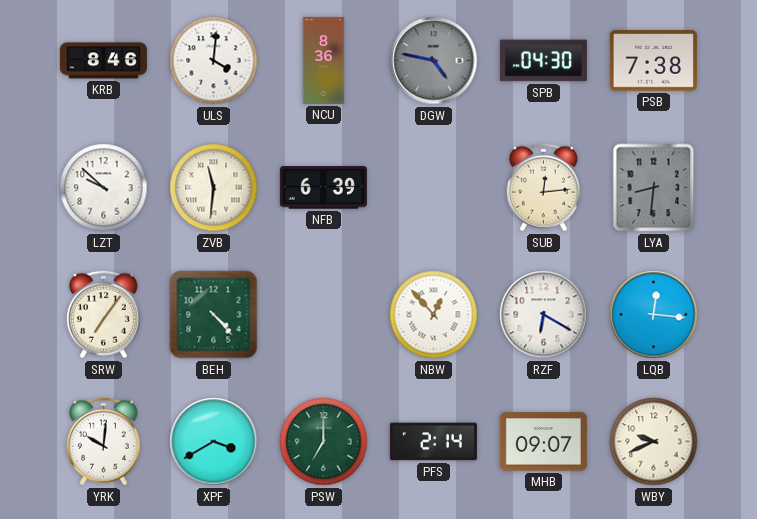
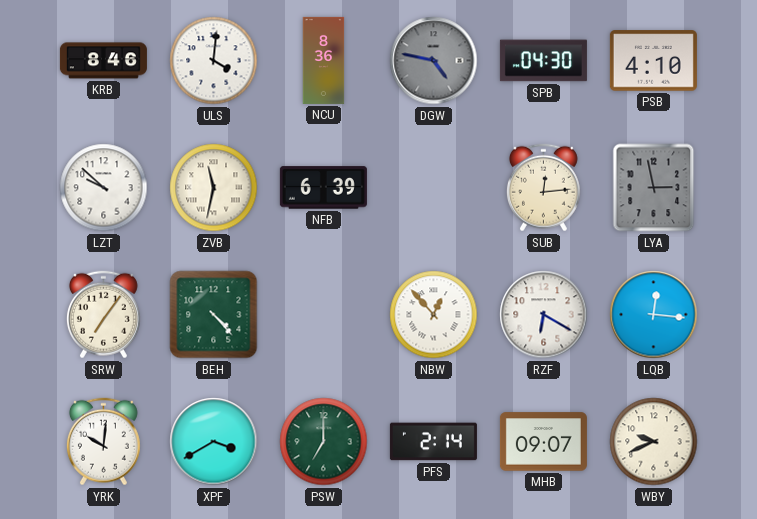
PSB: 7:38 -> 4:10 (653, 61)
ZVB: 11:31 -> 11:32 (214, 188)
LYA: 8:31 -> 2:58 (654, 188)
